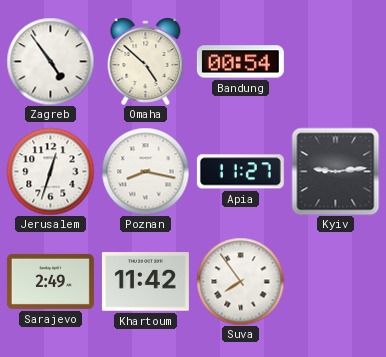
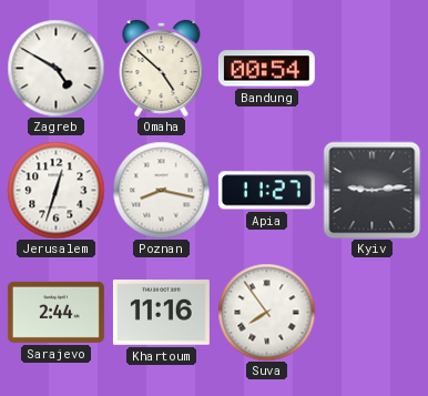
Zagreb: 4:54 -> 4:50 (55, 68)
Sarajevo: 2:49 -> 2:44 (55, 312)
Khartoum: 11:42 -> 11:16 (161, 313)
